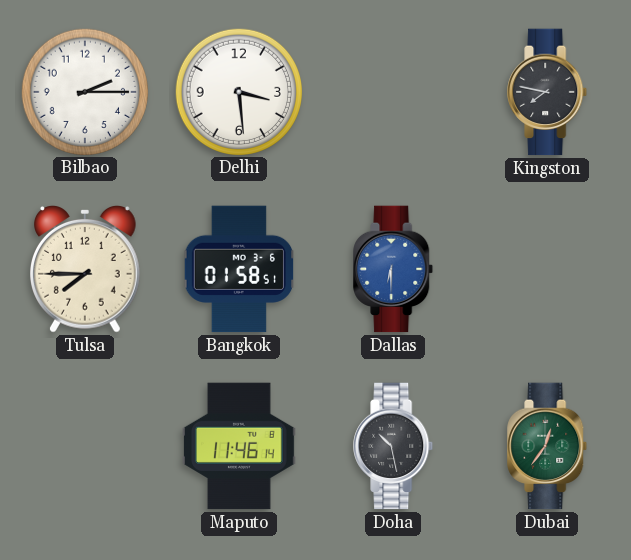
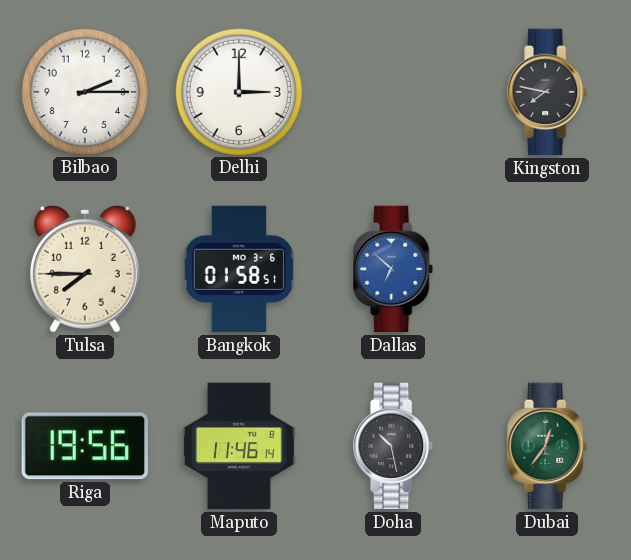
Delhi: 3:29 -> 3:00 (238, 91)
Dallas: 6:30 -> 6:52 (394, 269)
Riga: none -> 19:56 (85, 446)
